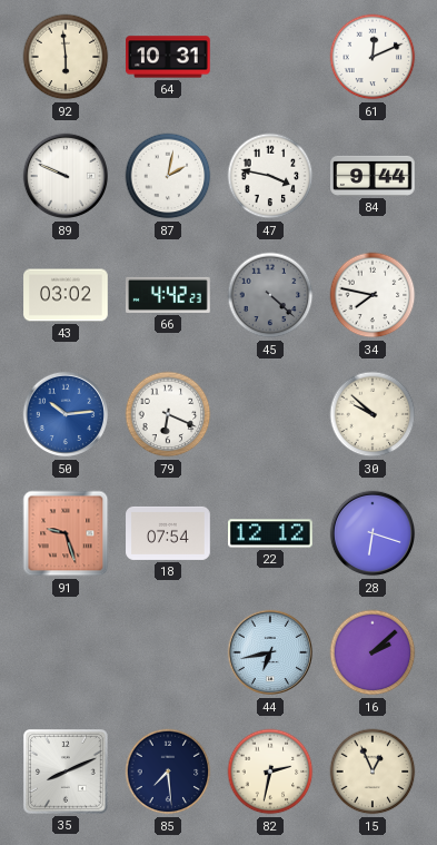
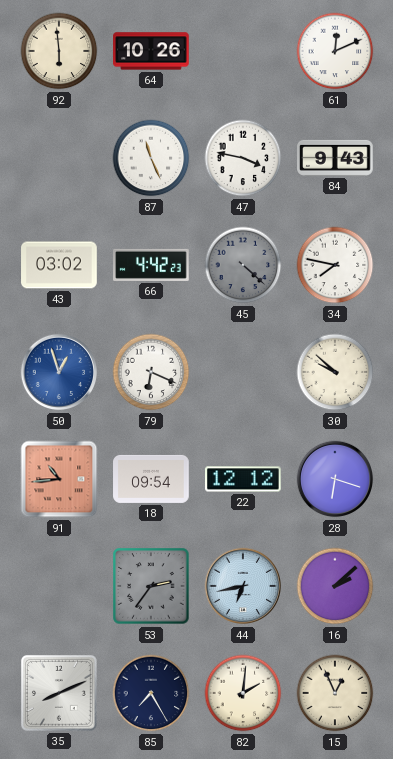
64: 10:31 -> 10:26 (152, 51)
89: 9:49 -> none (66, 176)
87: 2:02 -> 11:26 (151, 158)
84: 9:44 -> 9:43 (335, 158)
50: 10:14 -> 12:57 (59, 372)
91: 9:27 -> 10:44 (59, 479)
18: 07:54 -> 09:54 (151, 479)
53: none -> 2:36 (151, 586)
85: 7:29 -> 7:25 (151, 693)
82: 2:32 -> 2:01 (243, 693)
